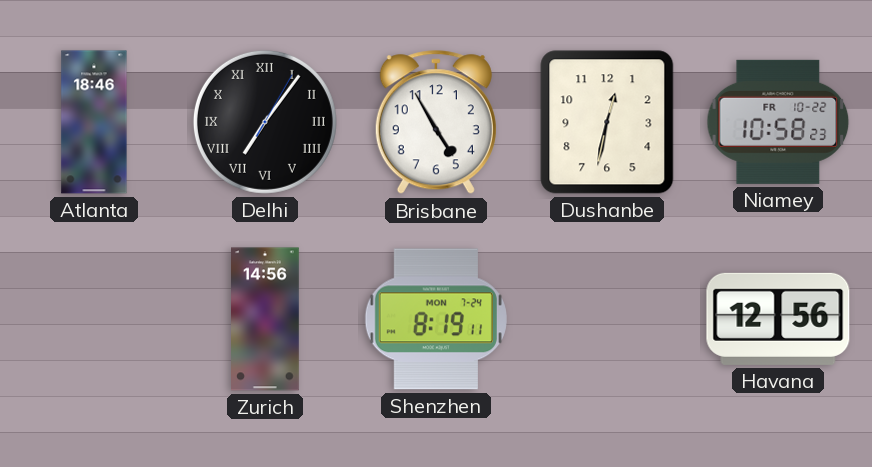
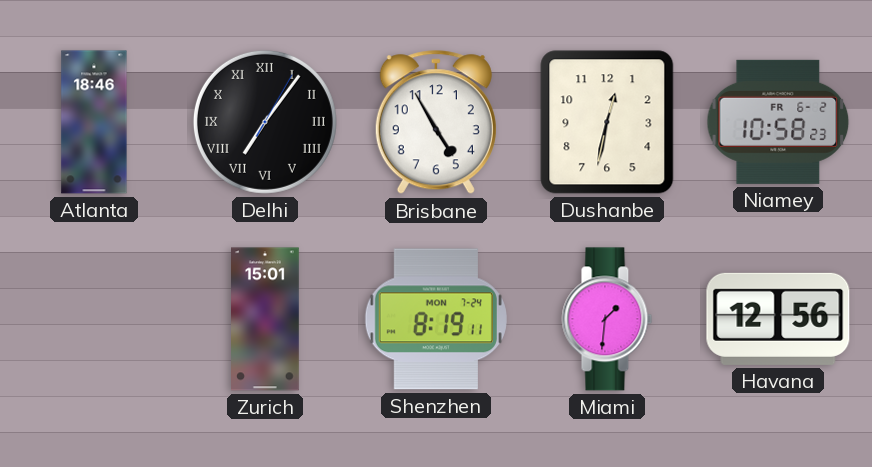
Niamey date: FR 10-22 -> FR 6-2 (778, 122)
Zurich: 14:56 -> 15:01 (266, 319)
Miami: none -> 1:31 (607, 319)
